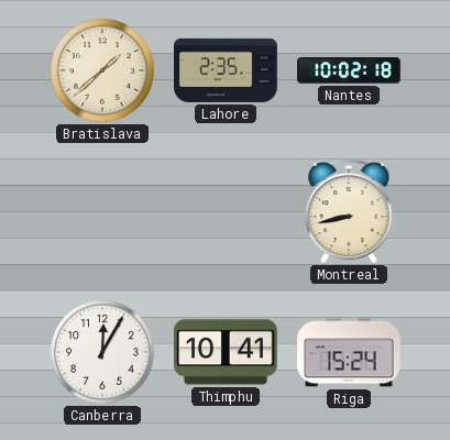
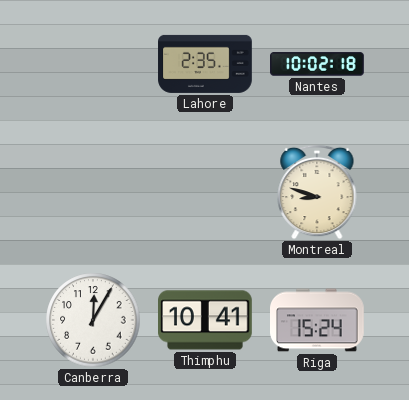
Bratislava: 1:38 -> none (102, 70)
Montreal: 8:43 -> 8:48 (317, 192)
